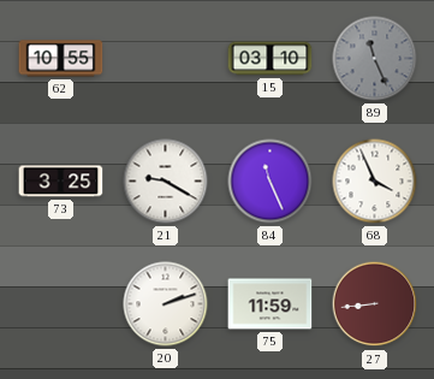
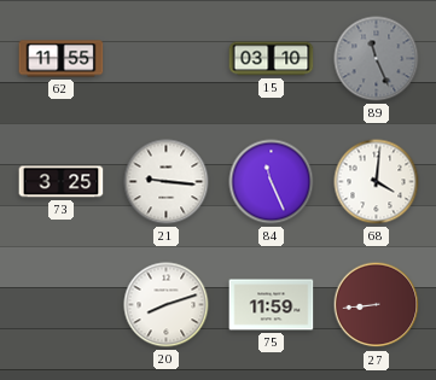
62: 10:55 -> 11:55 (62, 59)
21: 9:20 -> 9:16 (167, 182)
68: 3:56 -> 4:01 (377, 182)
20: 2:12 -> 8:12 (167, 305)
